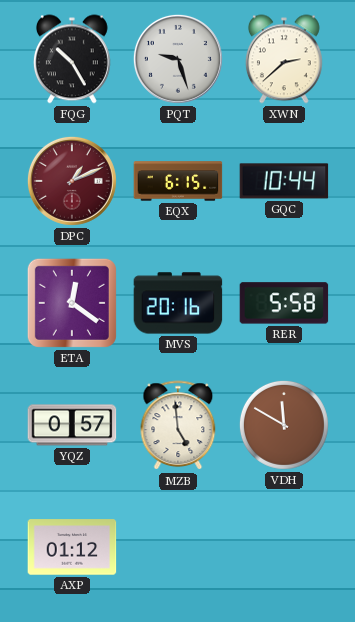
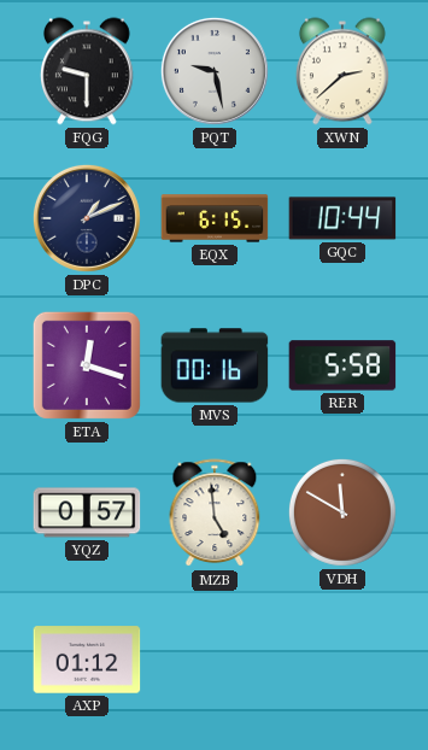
FQG: 10:25 -> 9:30 (87, 71)
PQT: 9:27 -> 9:28 (215, 71)
DPC dial: burgundy -> navy (87, 218)
ETA: 12:21 -> 12:18 (87, 365)
MVS: 20:16 -> 00:16 (215, 365)
